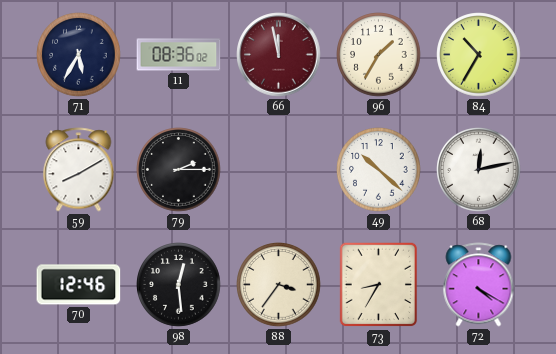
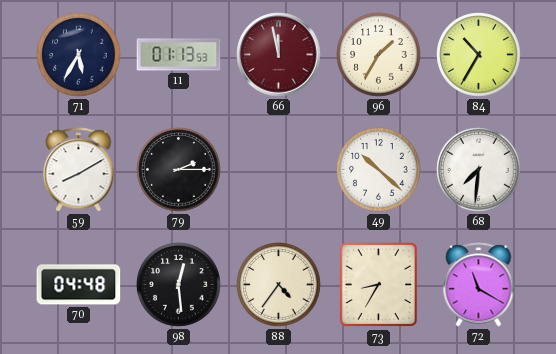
11: 08:36 -> 01:13 (179, 55)
68: 12:13 -> 7:31 (479, 170)
70: 12:46 -> 04:48 (79, 285)
88: 3:36 -> 4:36 (279, 285)
72: 4:20 -> 11:20 (479, 285)
